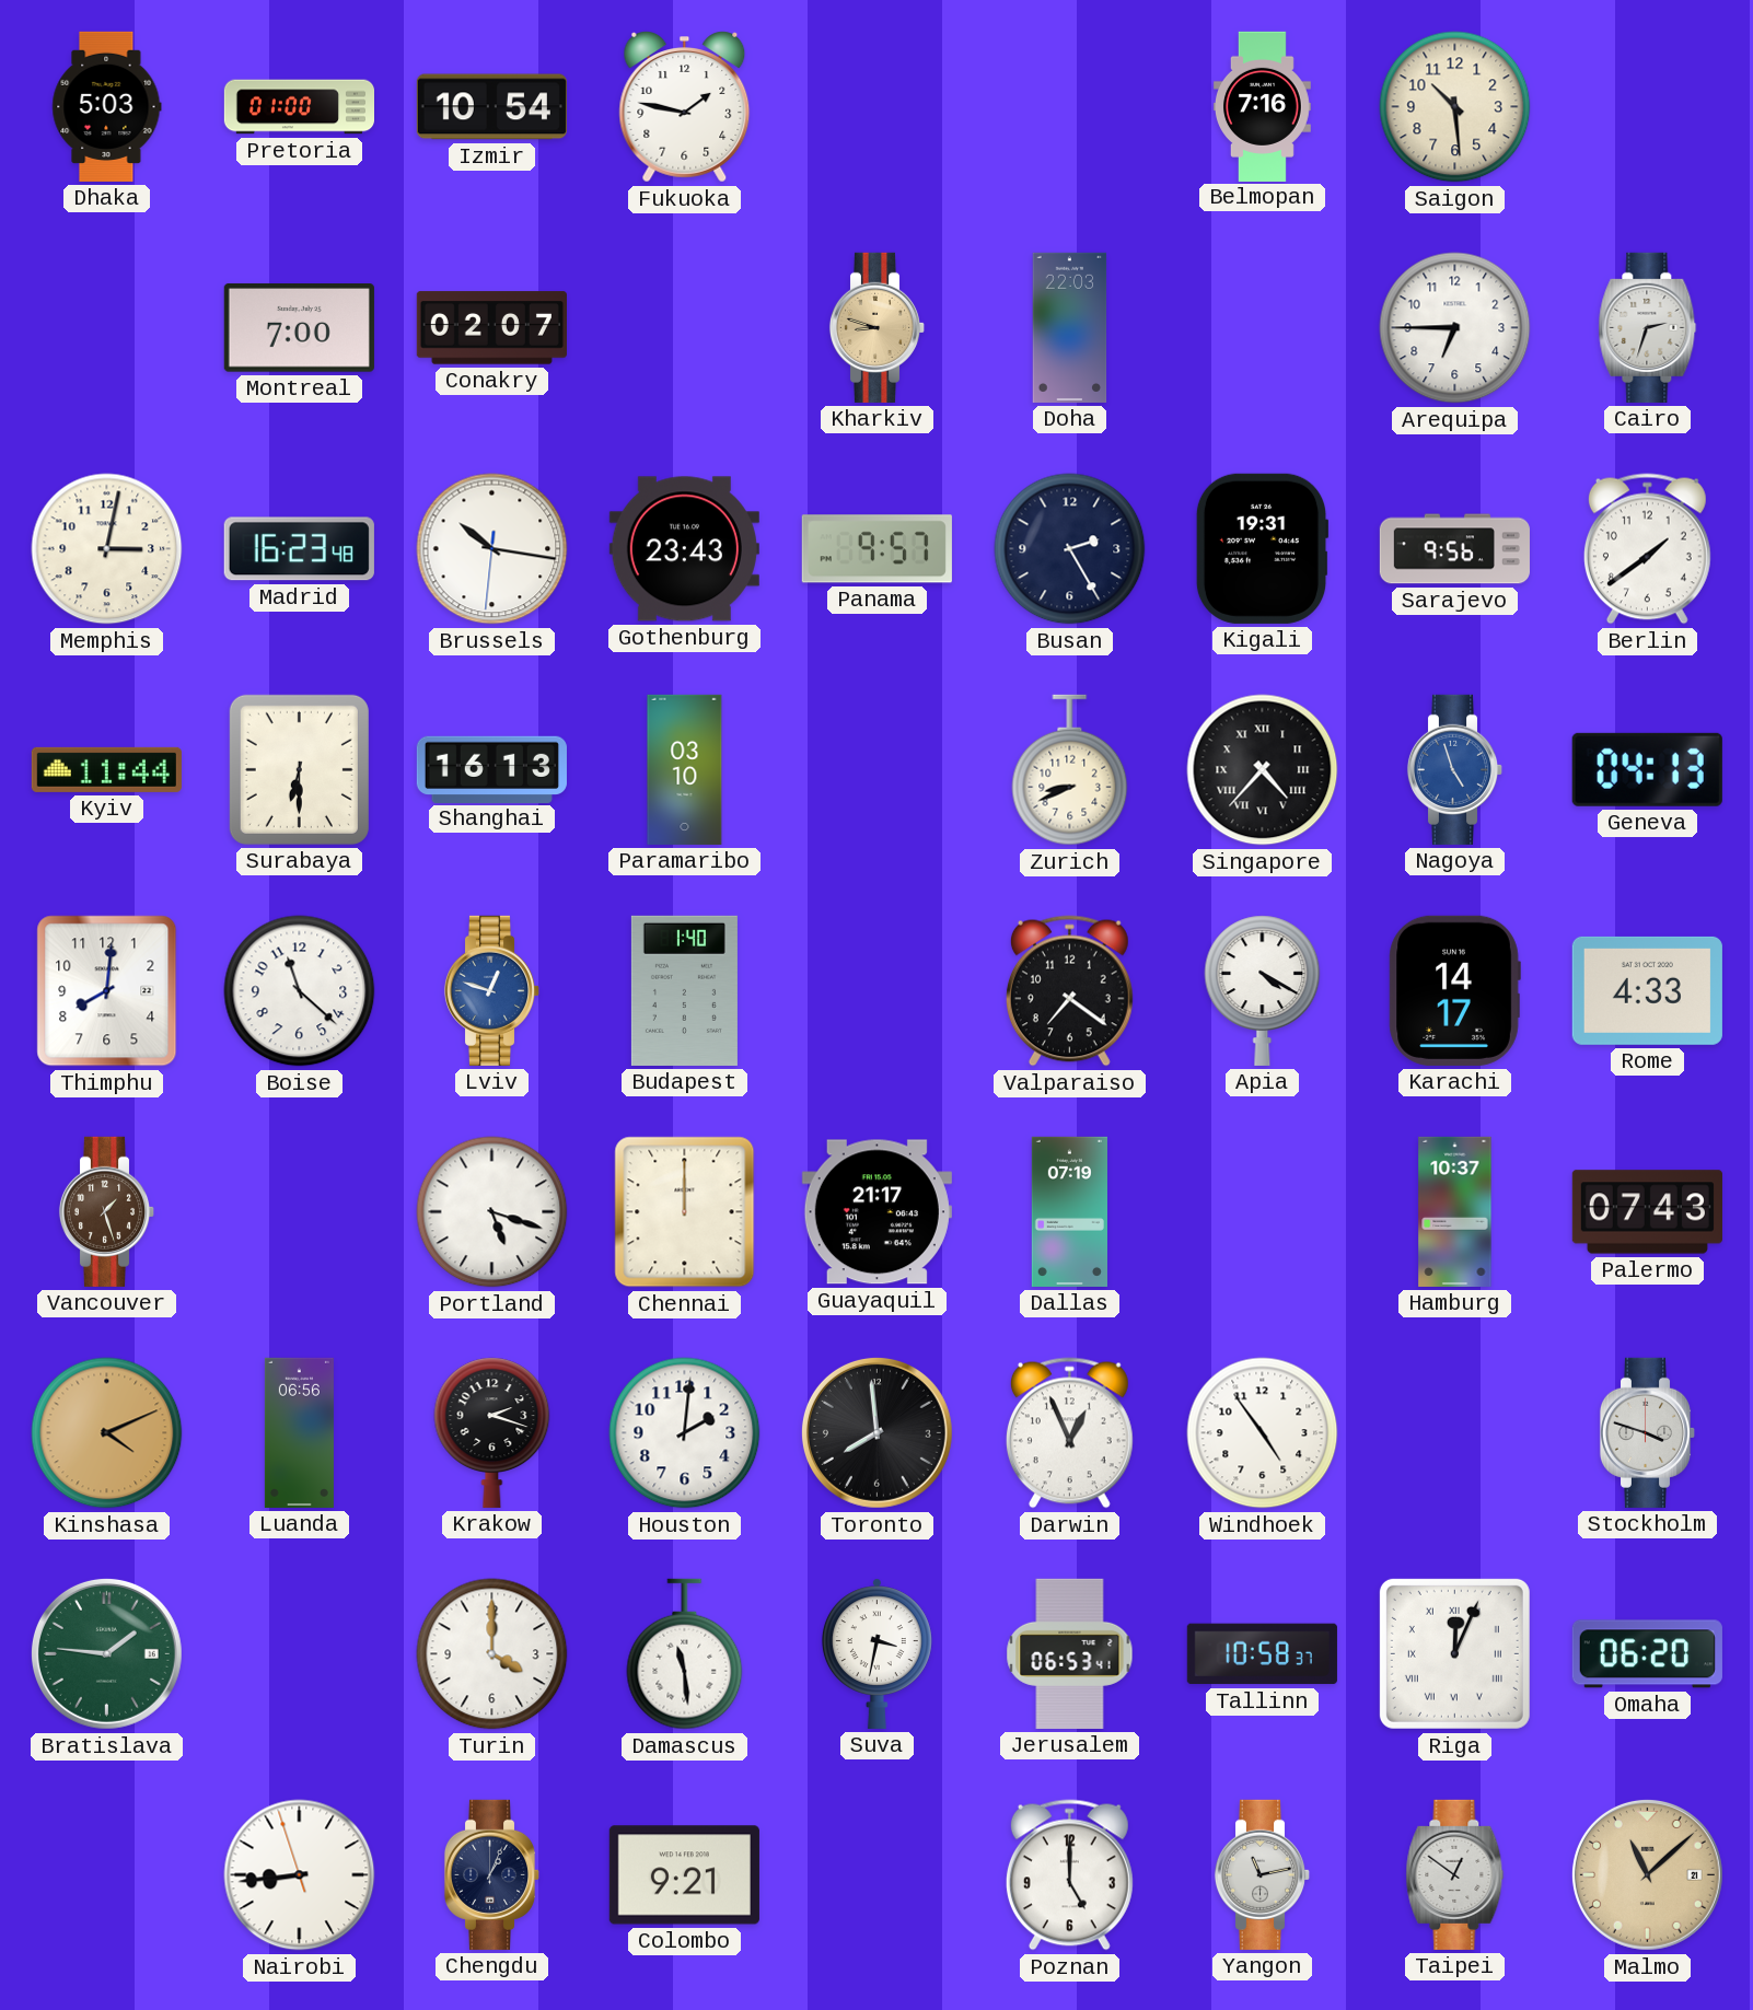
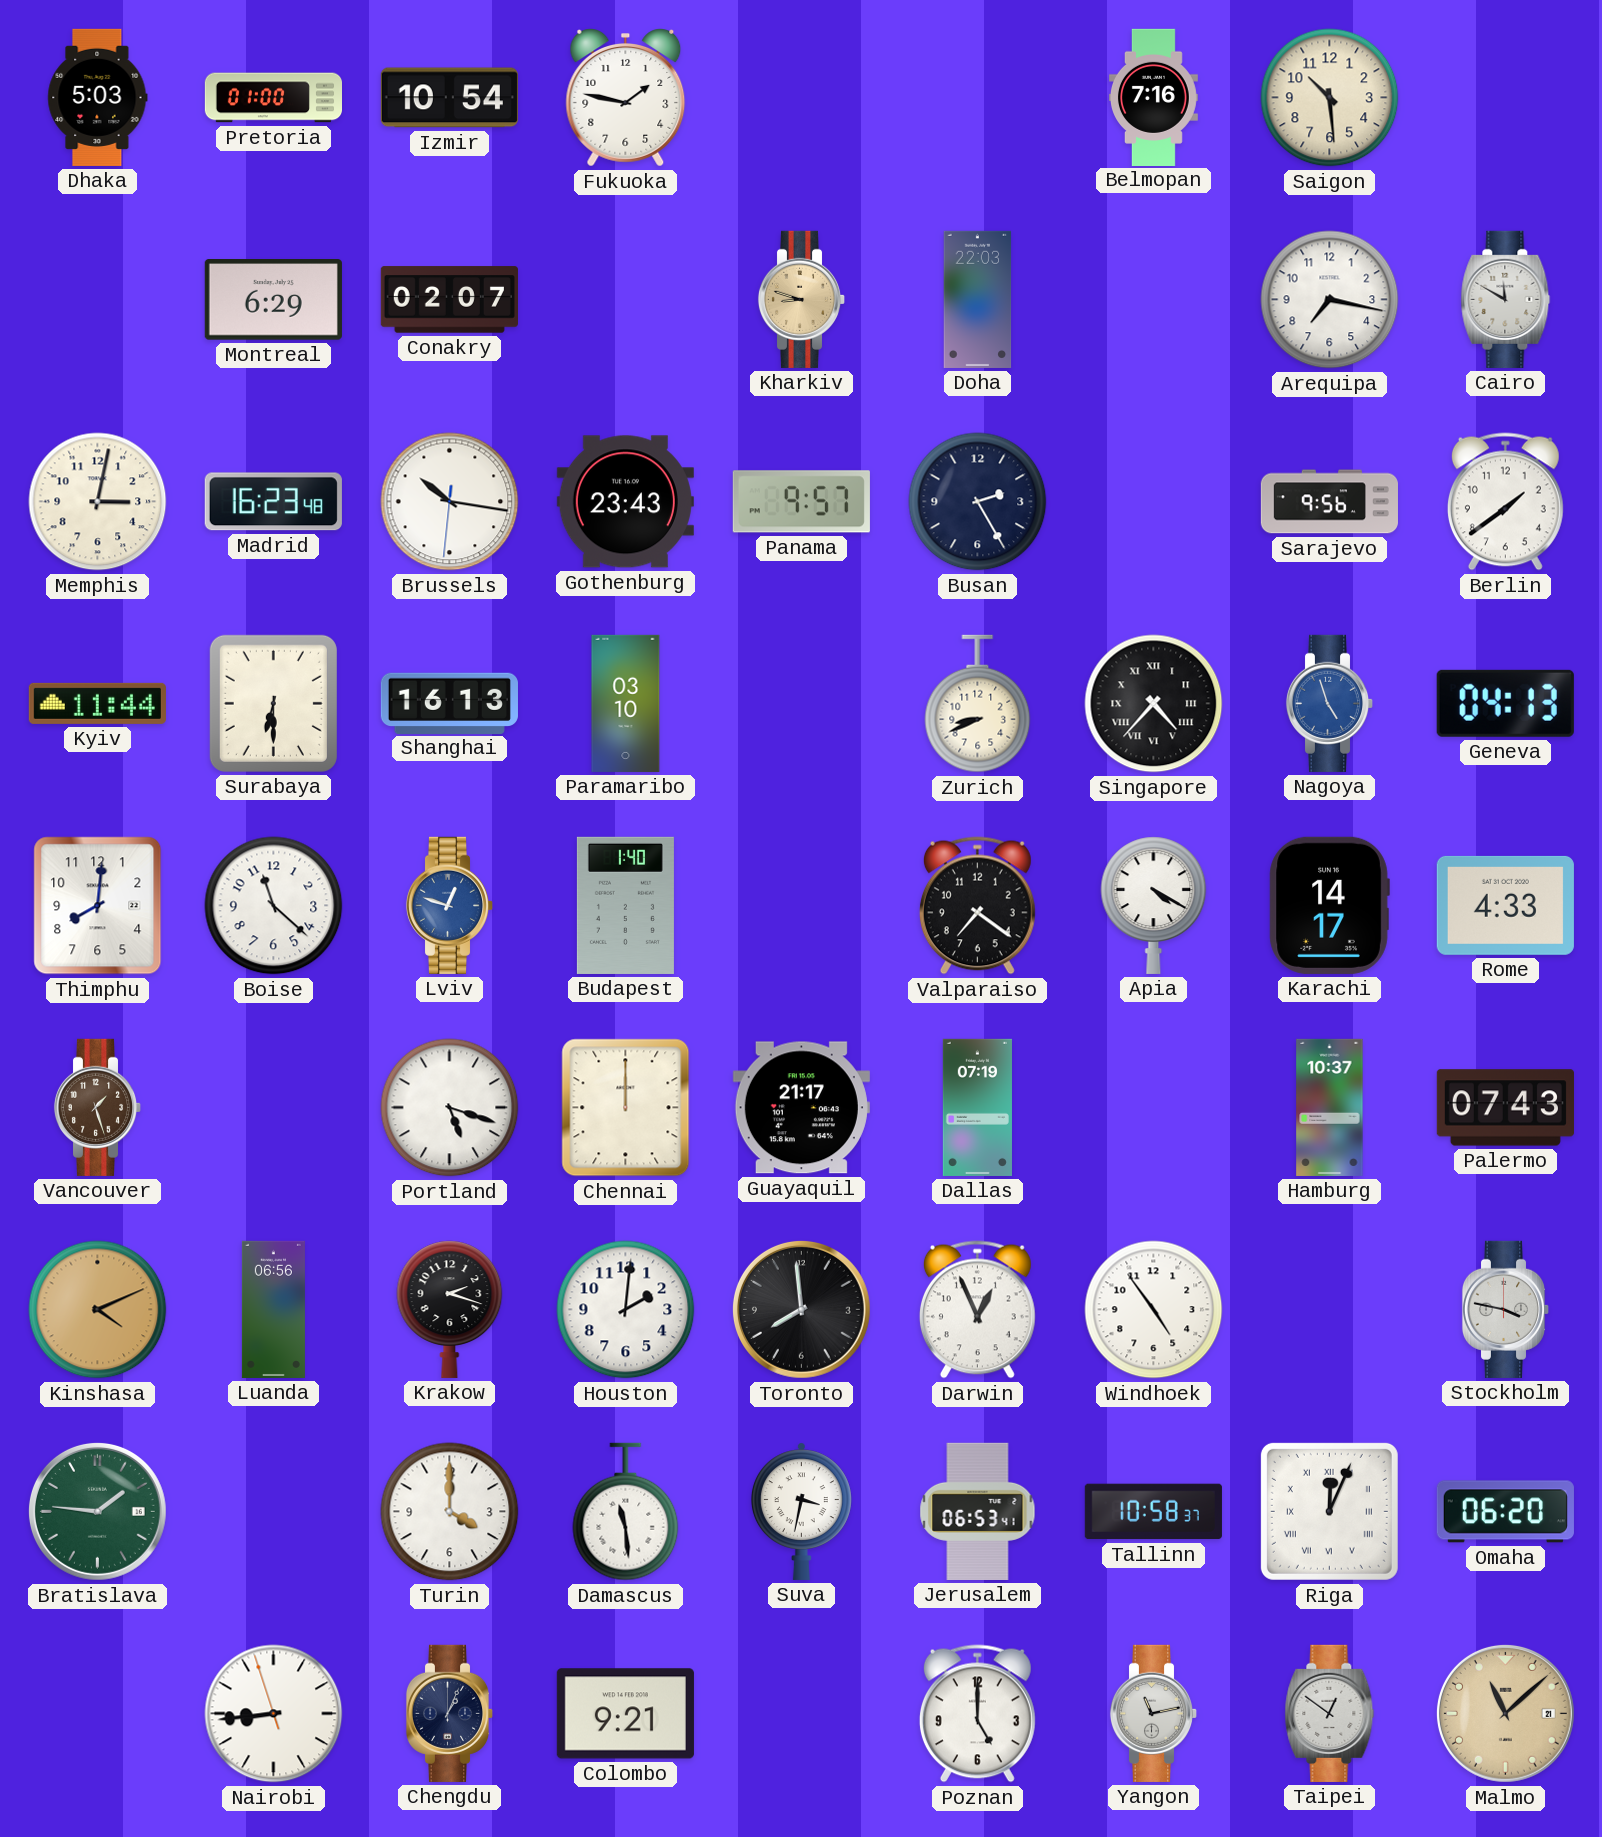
Montreal: 7:00 -> 6:29 (273, 300)
Arequipa: 6:45 -> 7:17 (1330, 300)
Cairo: 2:33 -> 11:50 (1506, 299)
Kigali: 19:31 -> none (1262, 548)
Stockholm: 3:48 -> 3:47 (1506, 1309)
